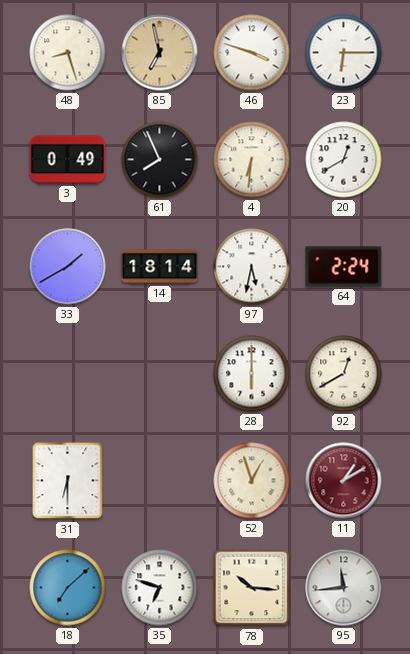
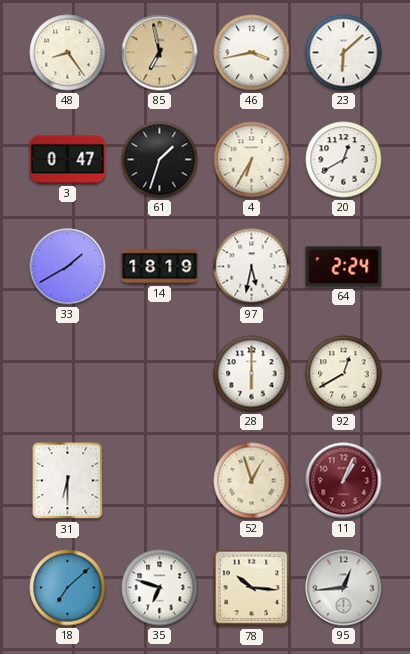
48: 8:27 -> 8:24 (68, 53)
46: 3:48 -> 3:43 (252, 53)
23: 6:15 -> 6:08 (344, 53)
3: 0:49 -> 0:47 (68, 160)
61: 7:56 -> 1:33 (160, 160)
4: 6:31 -> 6:35 (252, 160)
14: 18:14 -> 18:19 (160, 267)
11: 1:10 -> 1:04 (344, 481)
95: 11:44 -> 12:44 (344, 588)
